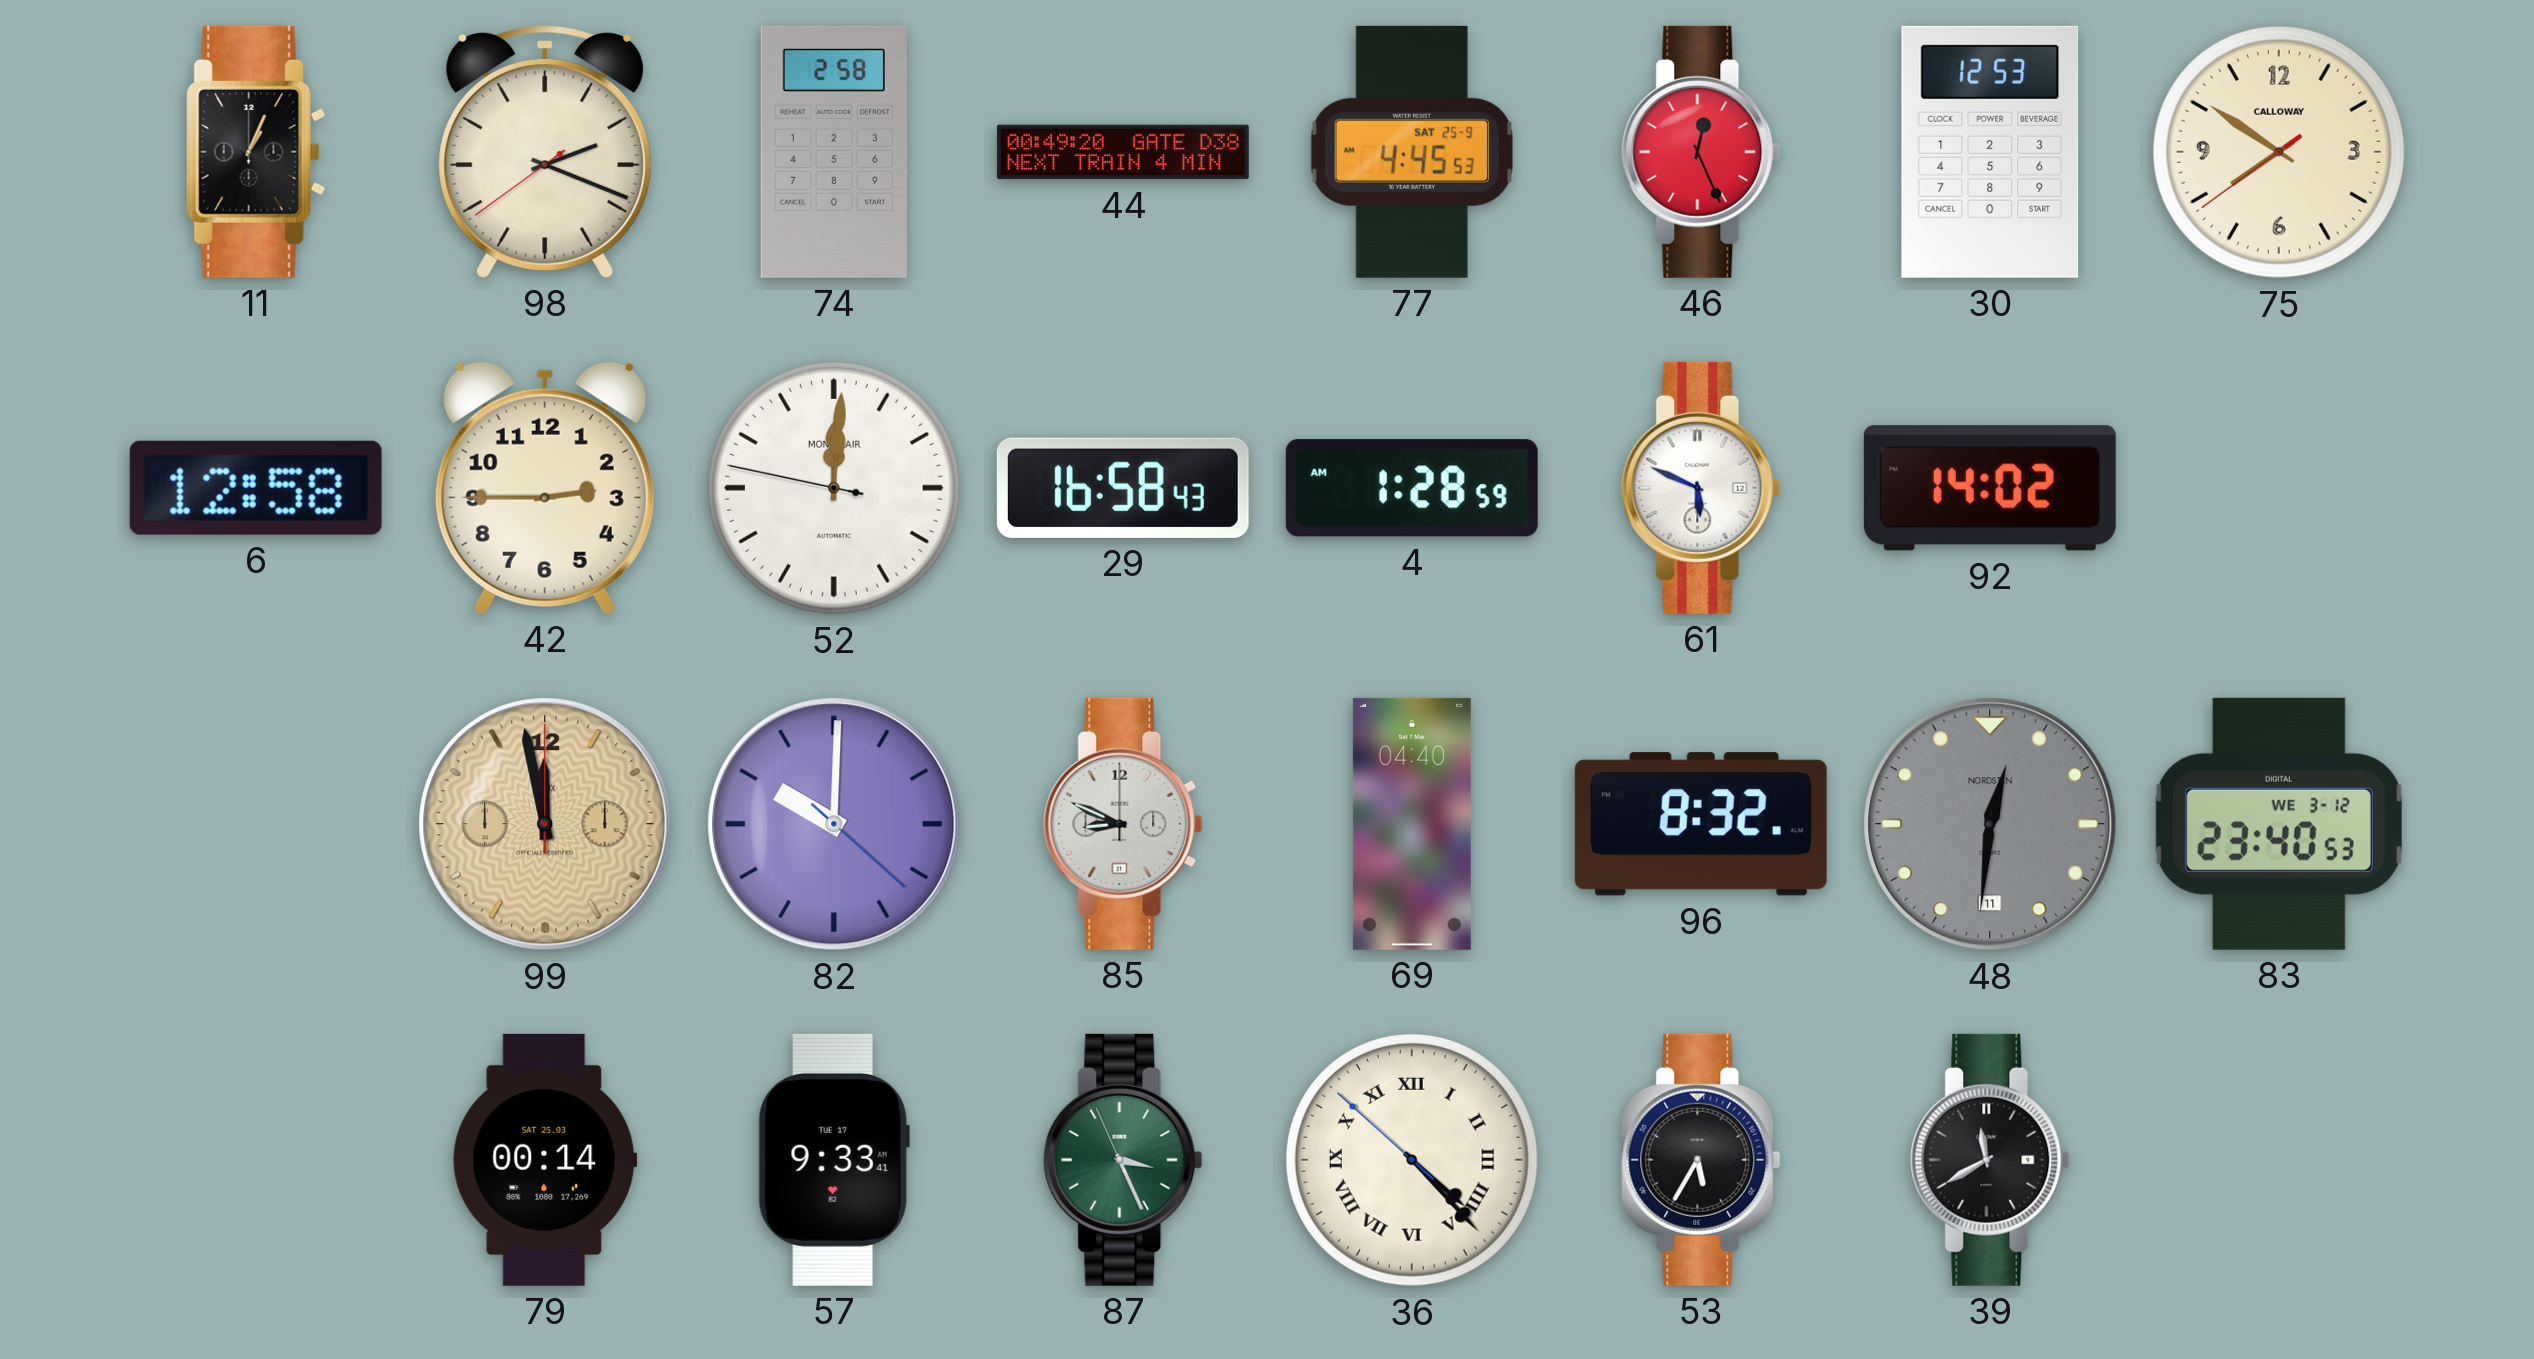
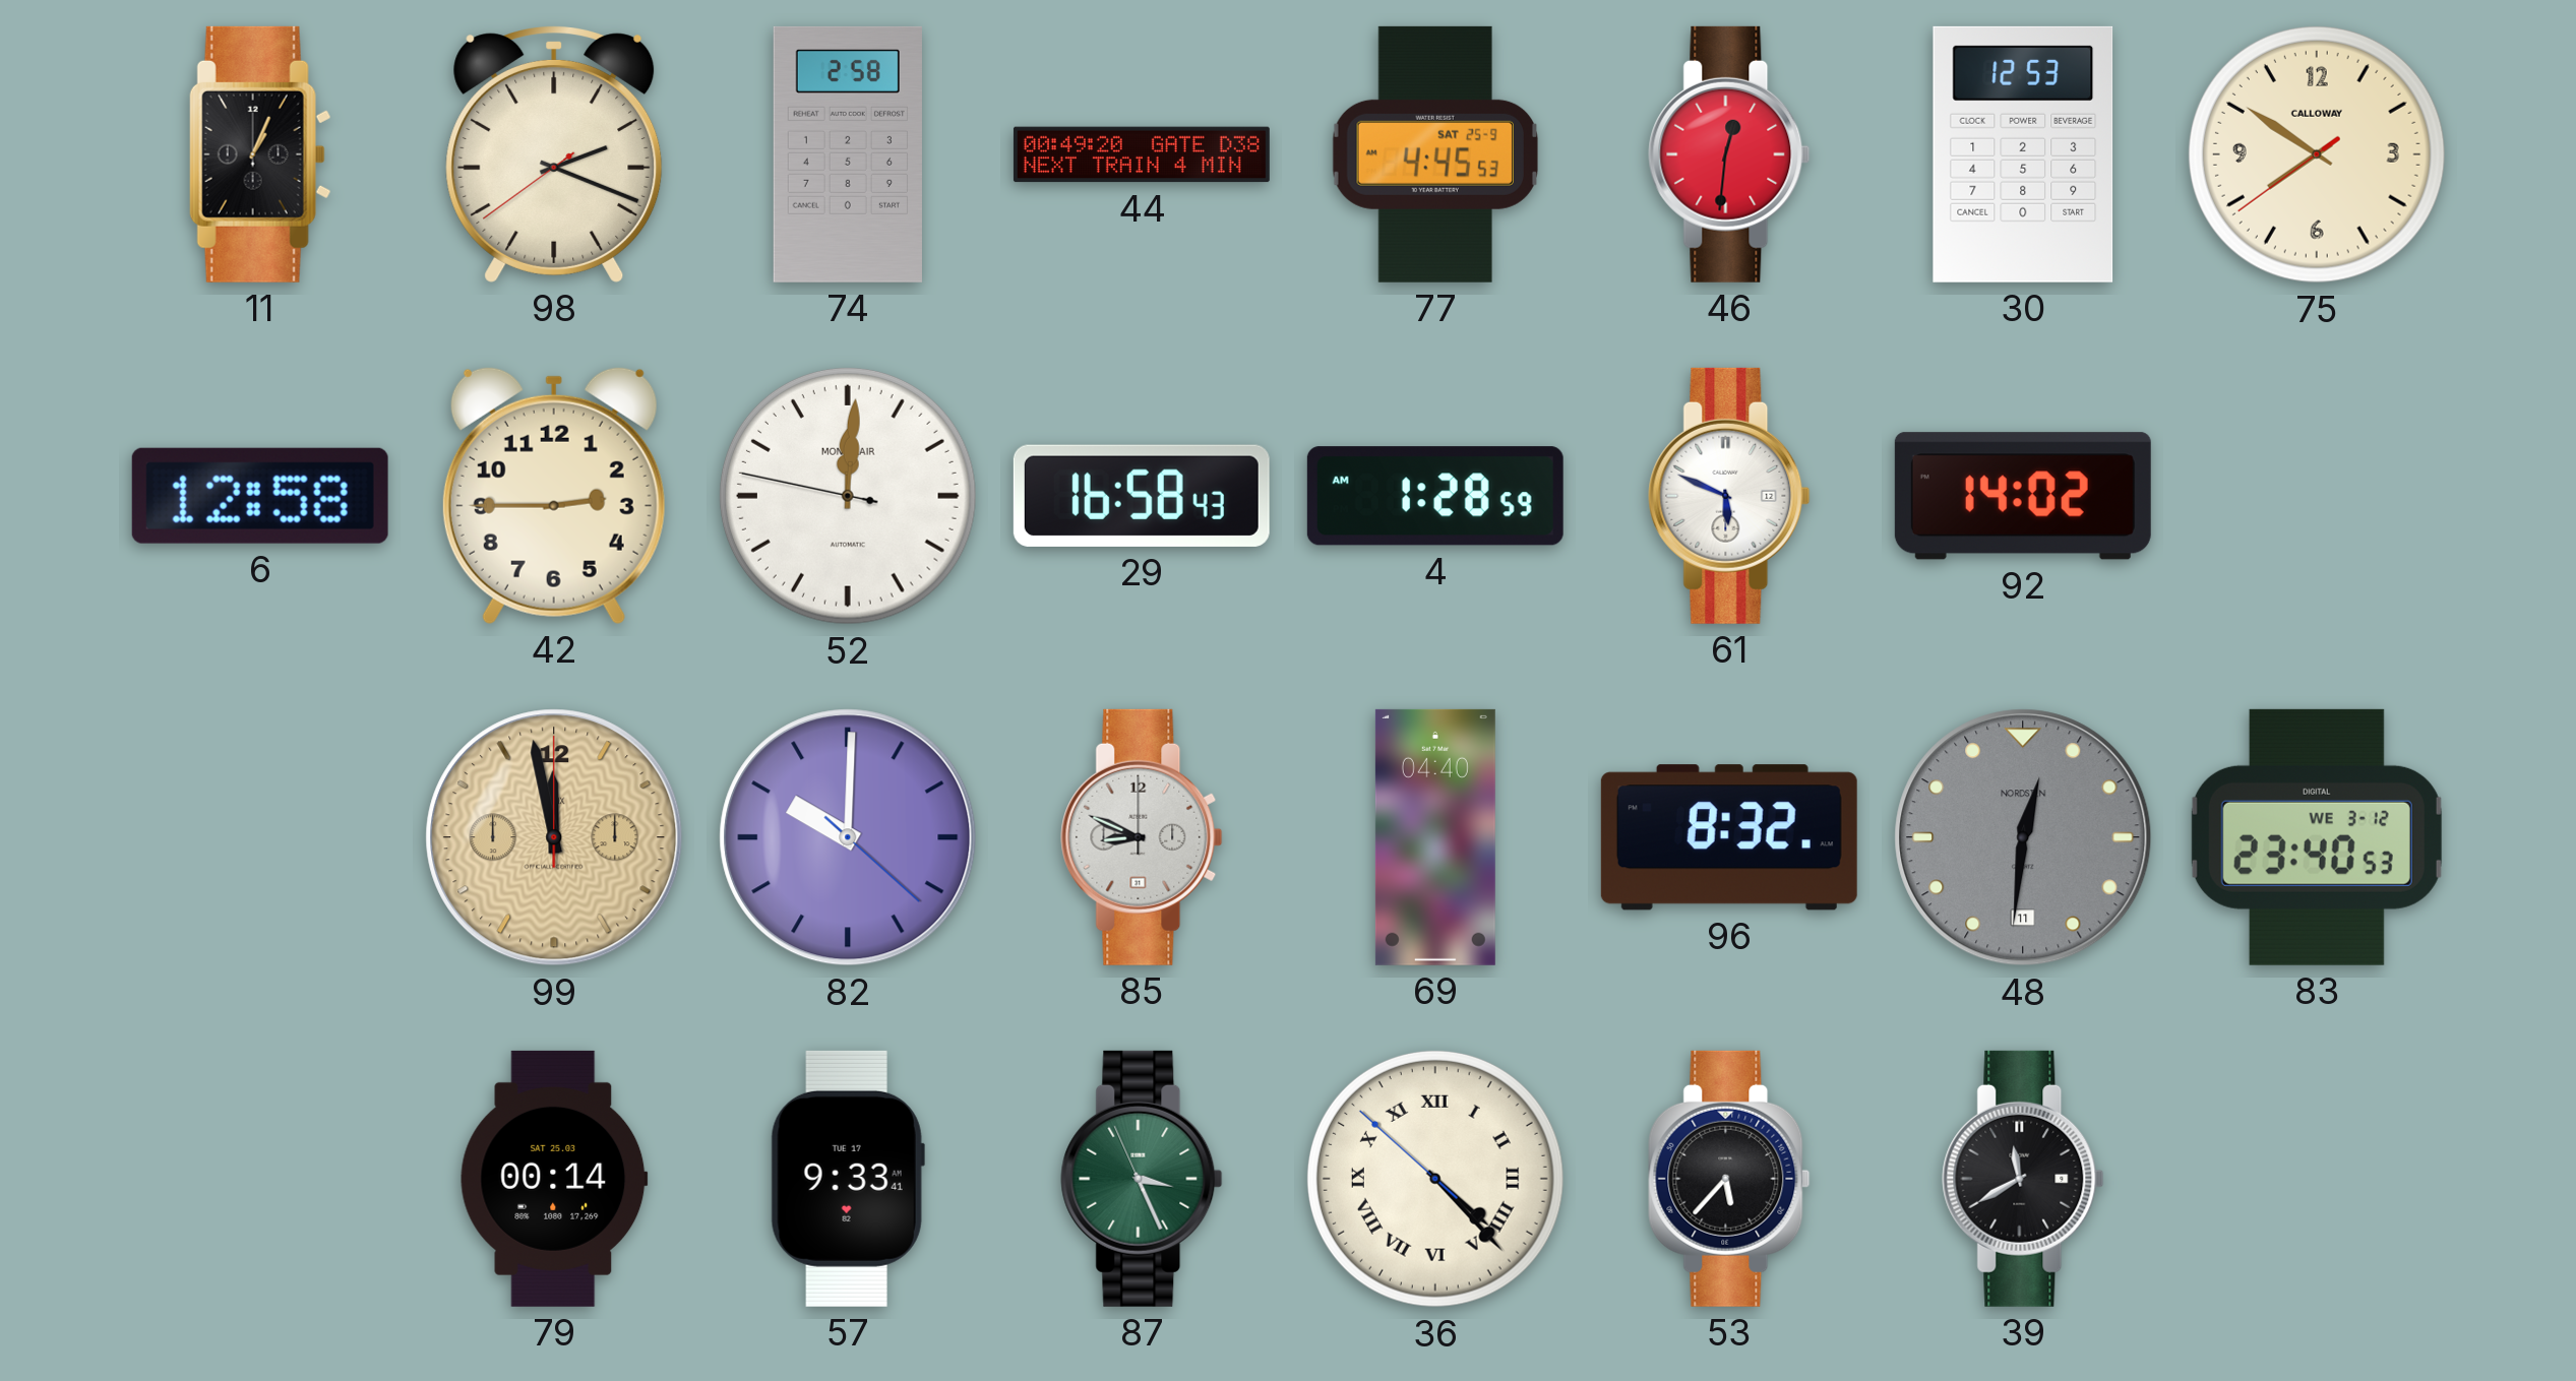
46: 12:26 -> 12:31 (1729, 154)
53: 5:35 -> 5:37 (1729, 1179)
